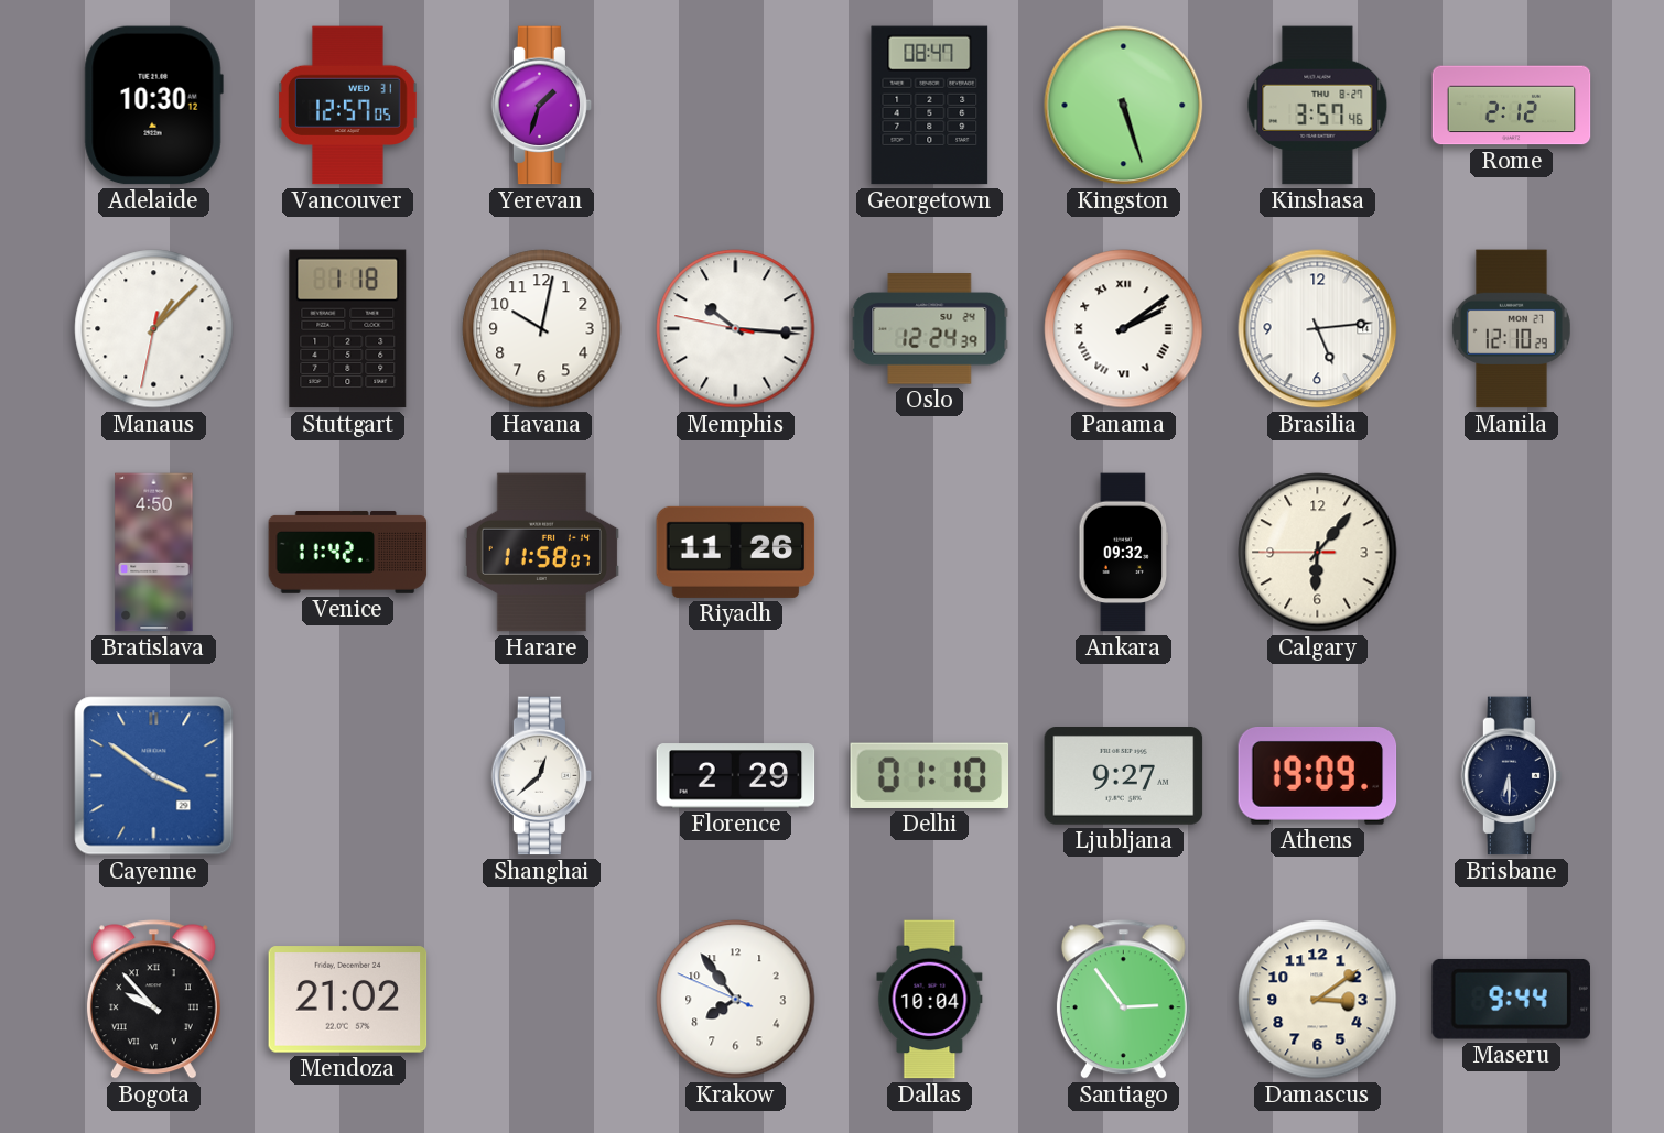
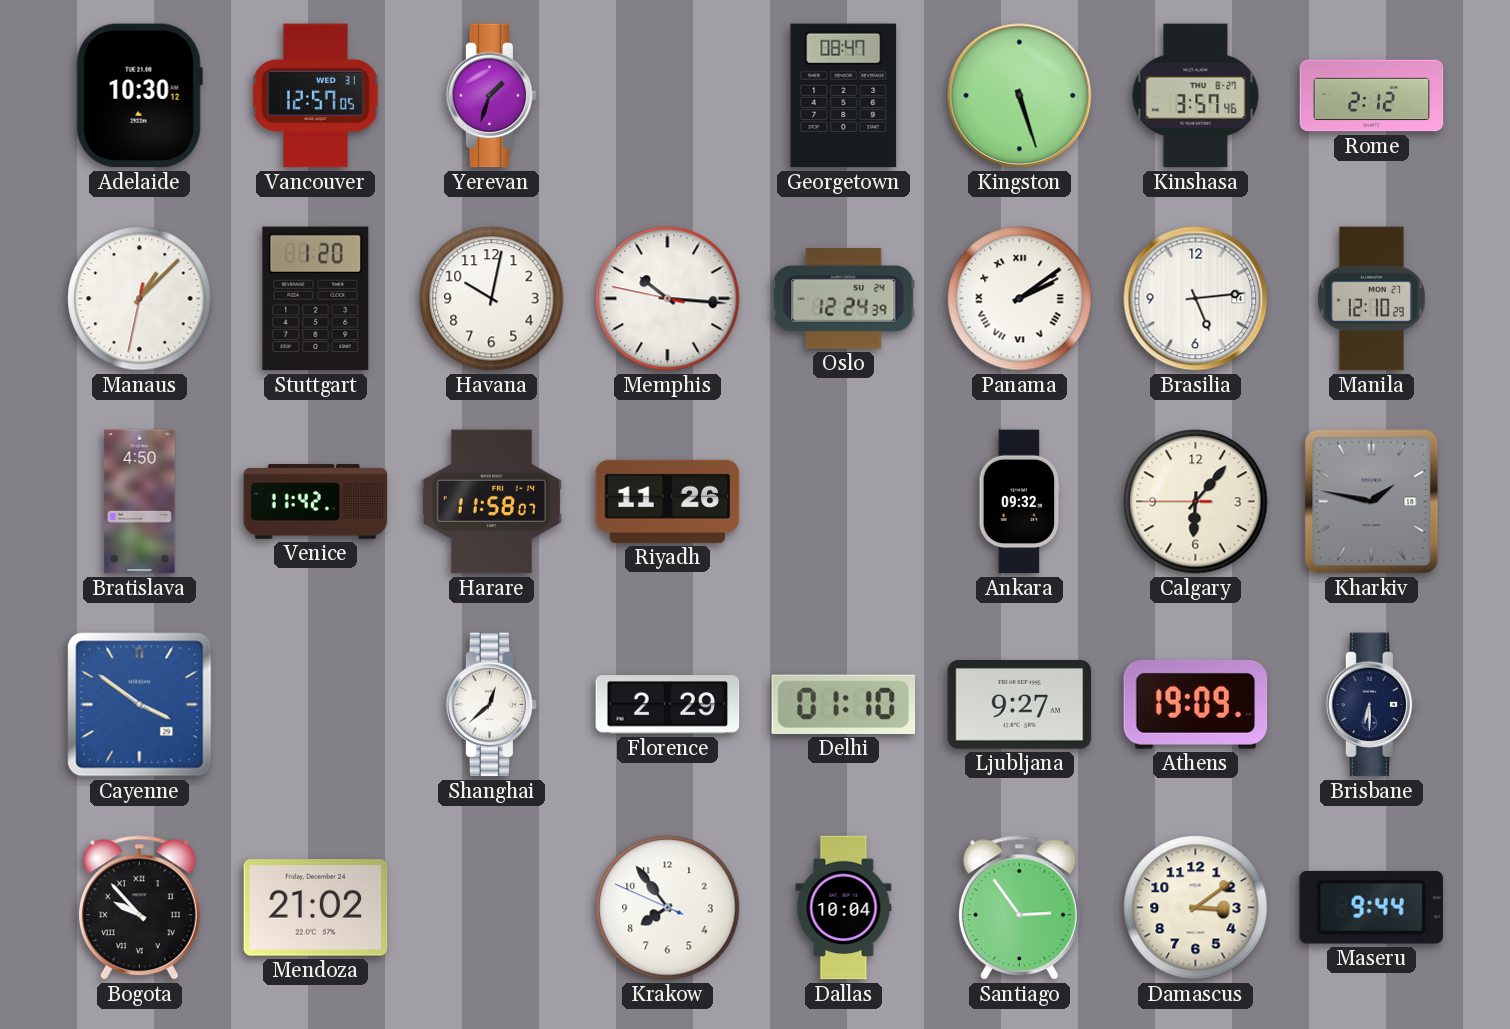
Stuttgart: 1:18 -> 1:20 (316, 299)
Kharkiv: none -> 1:47 (1372, 502)
